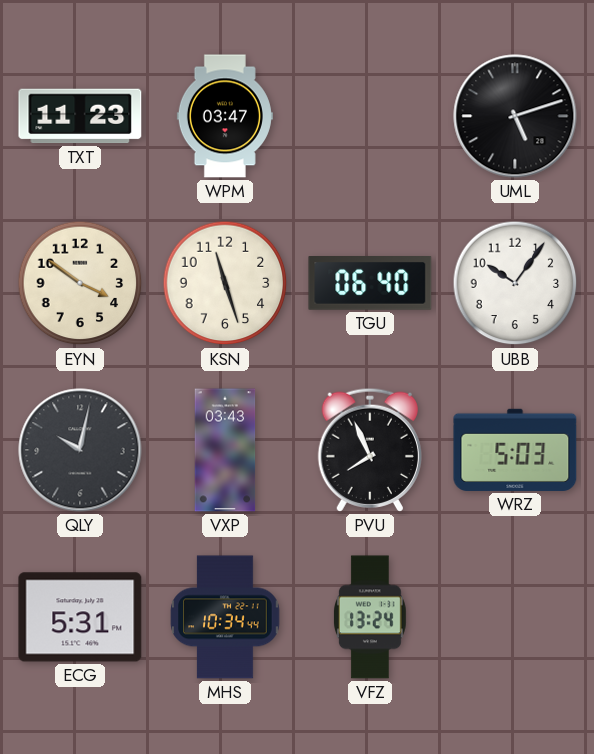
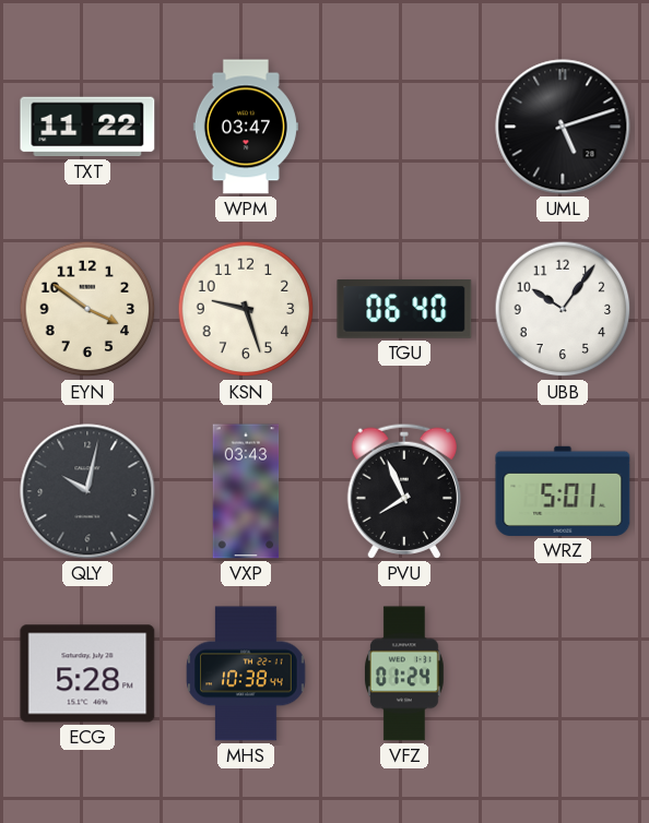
TXT: 11:23 -> 11:22 (87, 127)
KSN: 11:27 -> 9:27 (246, 309)
WRZ: 5:03 -> 5:01 (563, 491)
ECG: 5:31 -> 5:28 (87, 673)
MHS: 10:34 -> 10:38 (246, 673)
VFZ: 13:24 -> 01:24 (404, 673)
